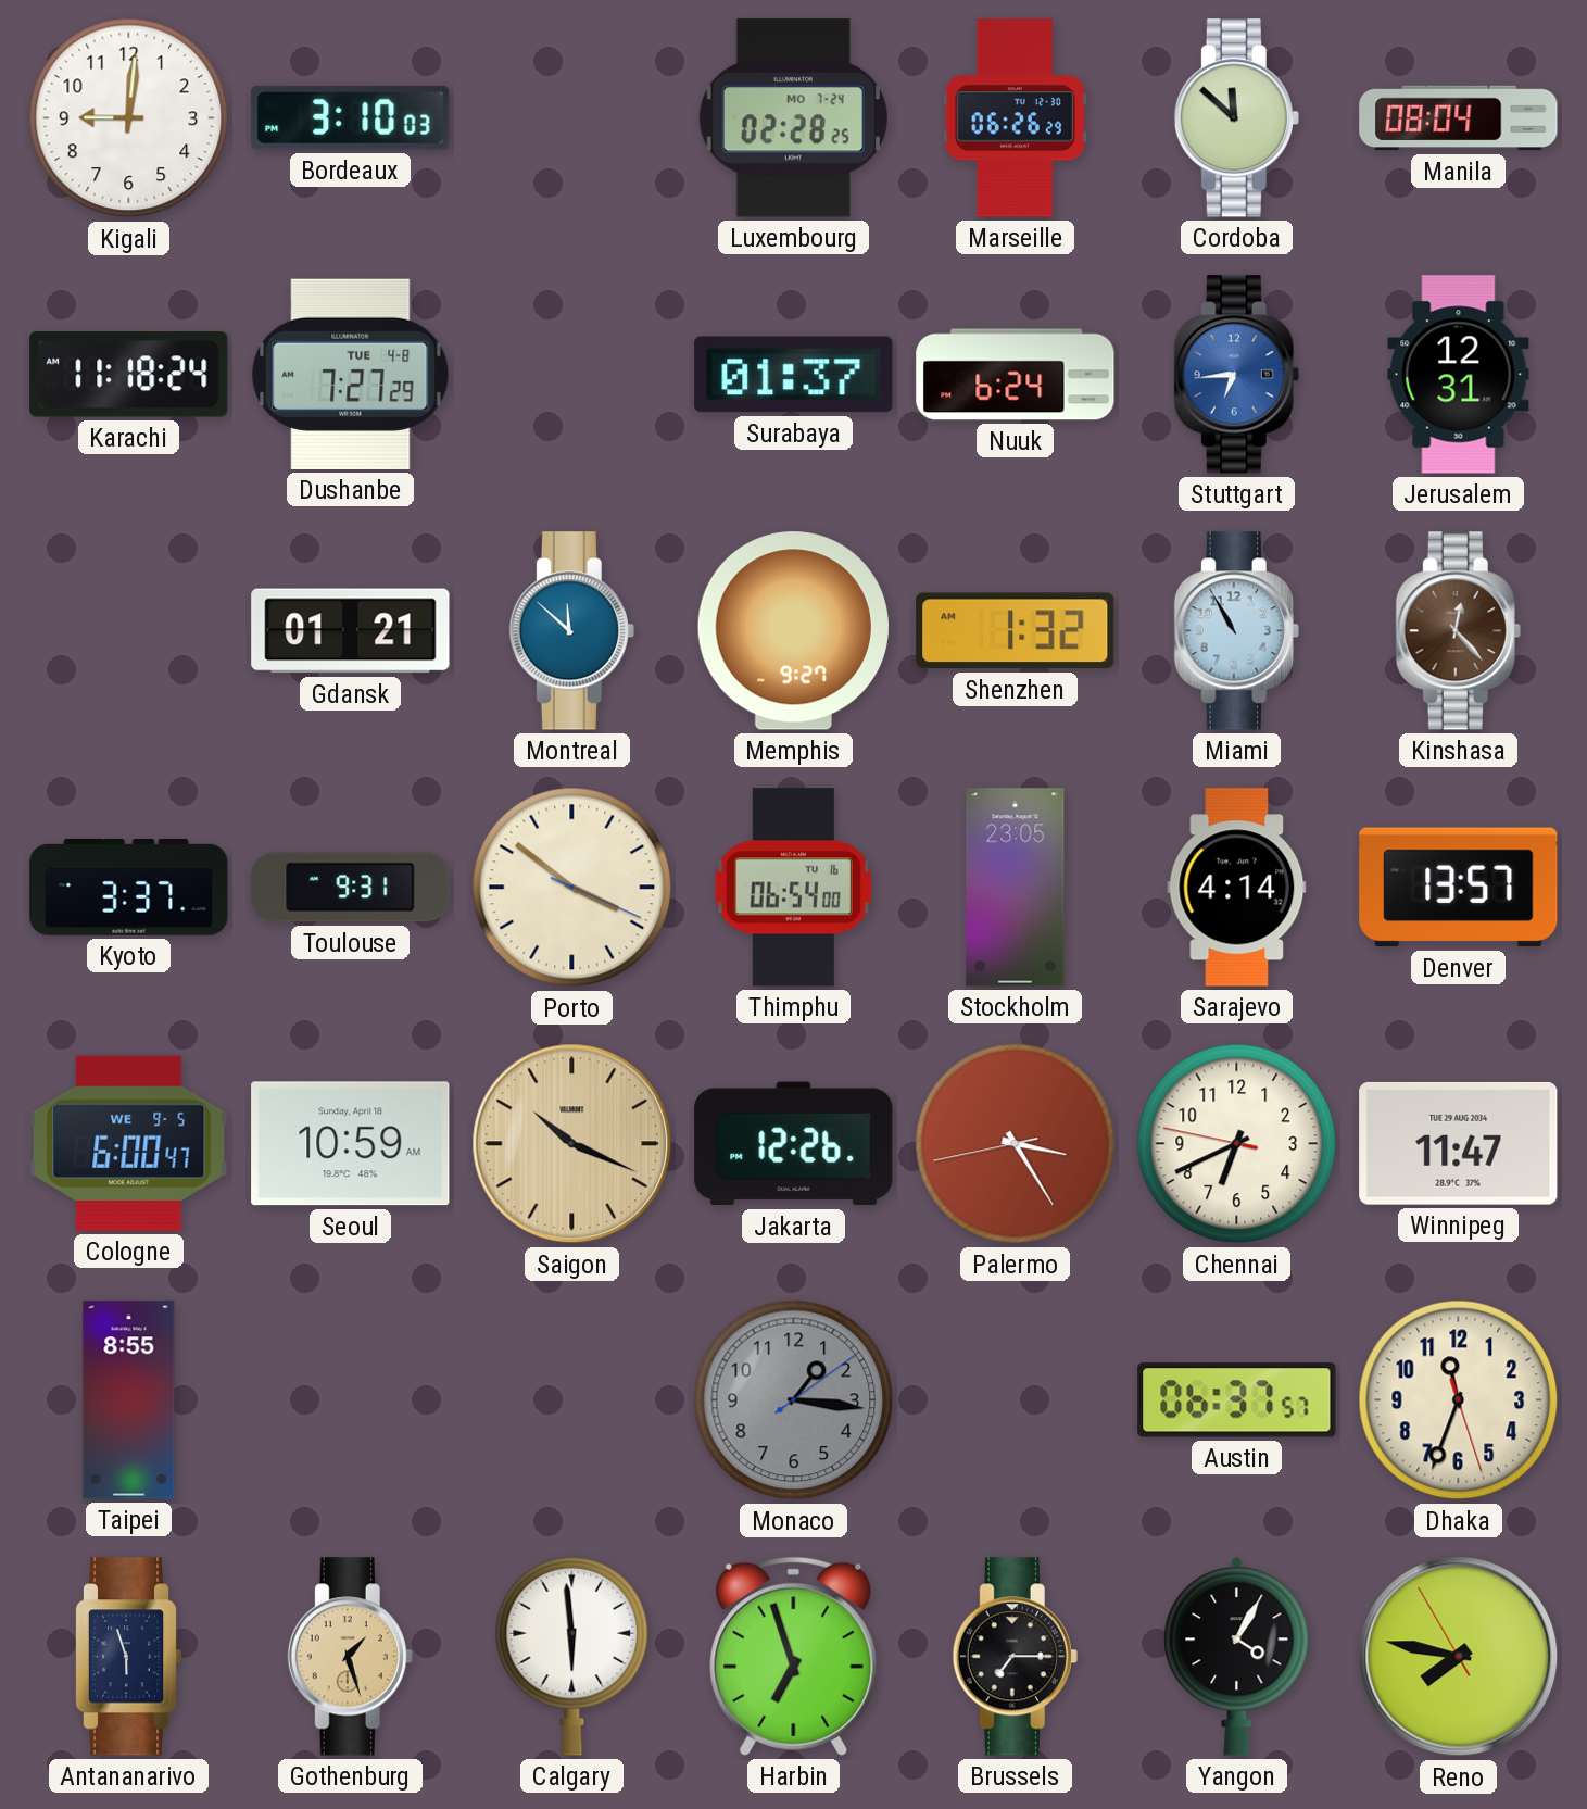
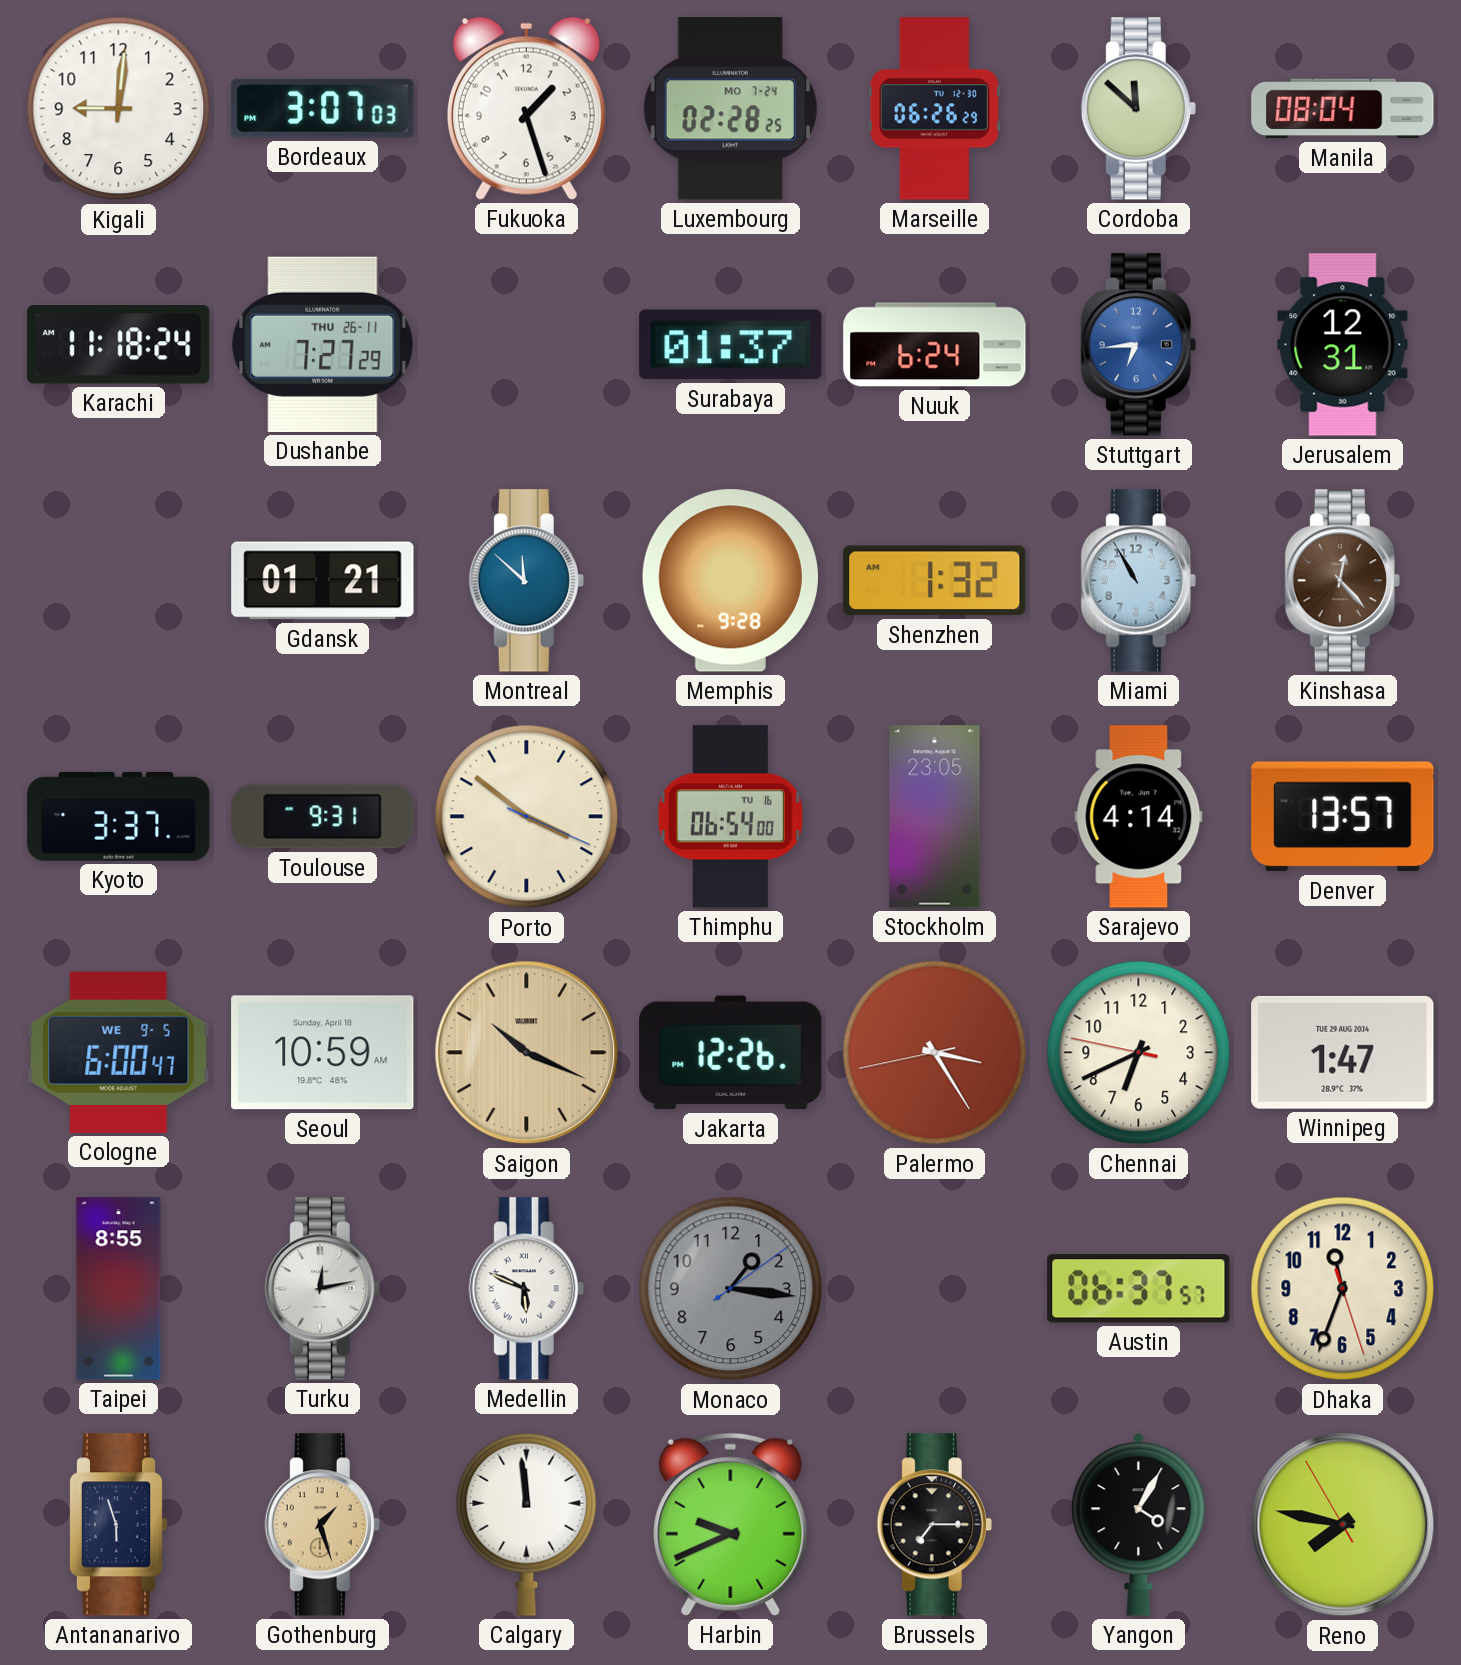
Bordeaux: 3:10 -> 3:07 (323, 108)
Fukuoka: none -> 1:27 (526, 108)
Dushanbe date: TUE 4-8 -> THU 26-11 (323, 344)
Memphis: 9:27 -> 9:28 (730, 581)
Winnipeg: 11:47 -> 1:47 (1343, 1052)
Turku: none -> 12:13 (322, 1289)
Medellin: none -> 5:49 (526, 1289)
Calgary: 5:59 -> 11:59 (527, 1524)
Harbin: 6:57 -> 9:41 (731, 1524)
